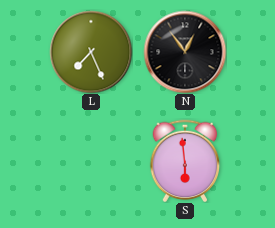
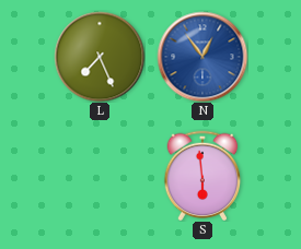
N dial: black -> blue (202, 57)
